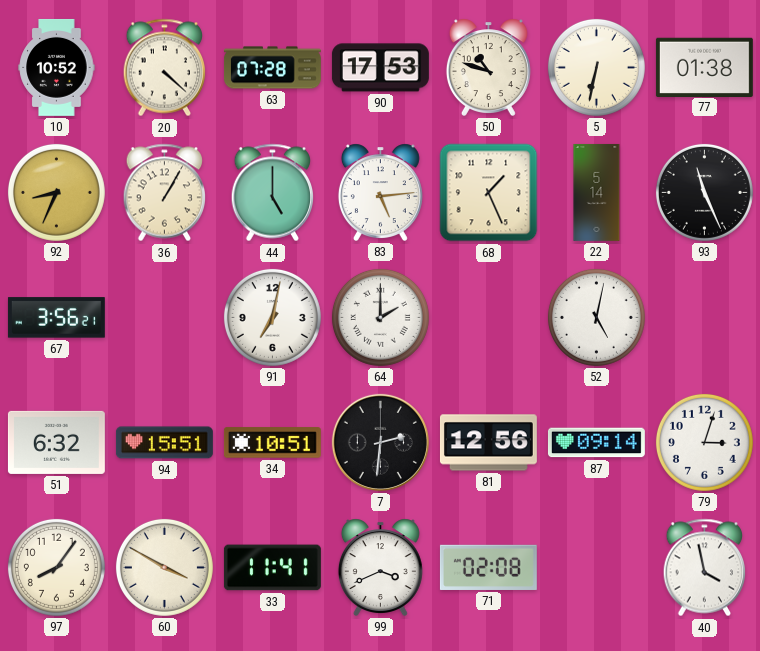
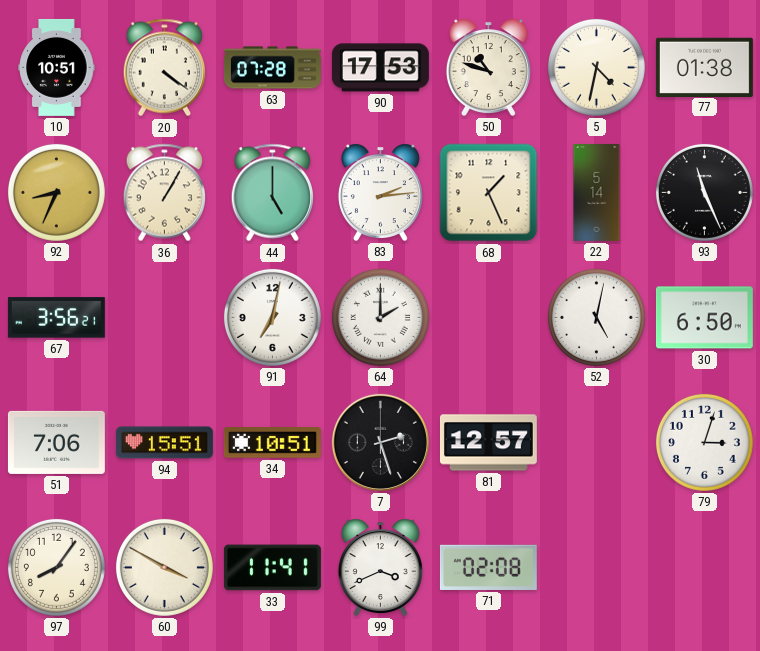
10: 10:52 -> 10:51 (57, 67)
20: 4:22 -> 4:21 (165, 68)
5: 6:32 -> 4:32 (596, 67)
83: 5:14 -> 2:14 (380, 192)
30: none -> 6:50 (704, 318)
51: 6:32 -> 7:06 (56, 442)
7: 2:31 -> 2:27 (380, 442)
81: 12:56 -> 12:57 (488, 443)
87: 09:14 -> none (596, 443)
40: 3:58 -> none (705, 568)
